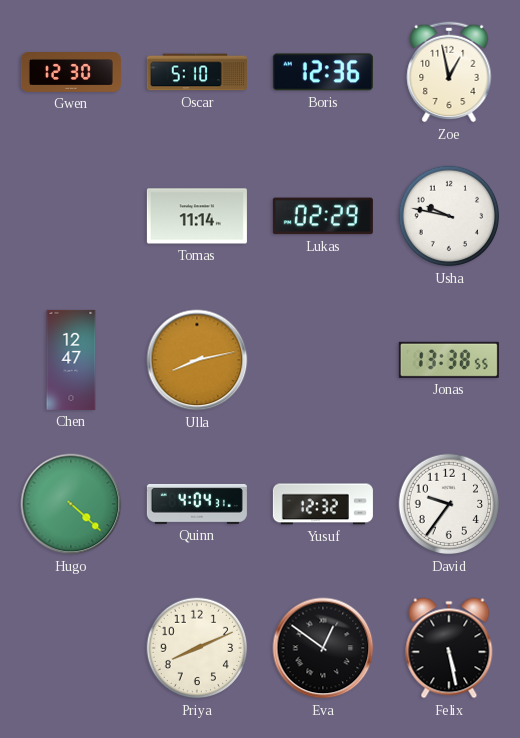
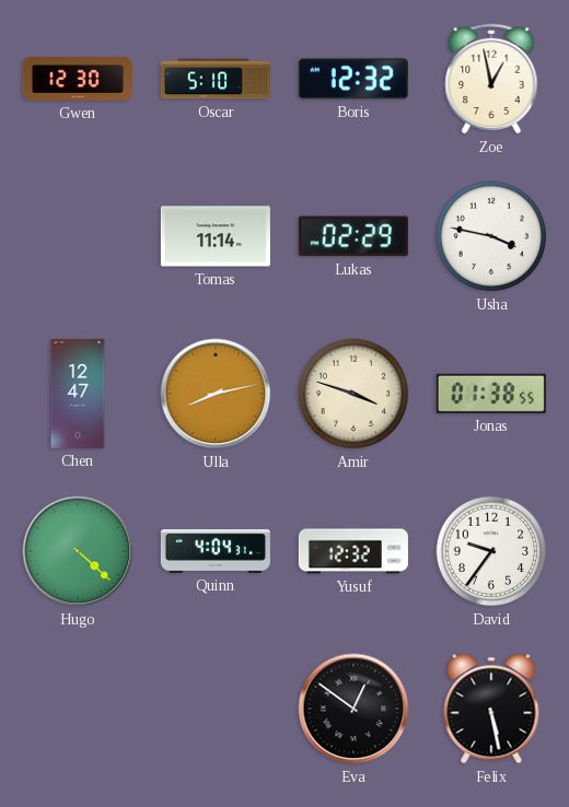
Boris: 12:36 -> 12:32 (353, 79)
Usha: 9:47 -> 3:47 (491, 236)
Amir: none -> 3:48 (353, 394)
Jonas: 13:38 -> 01:38 (491, 394)
Priya: 8:11 -> none (197, 648)
